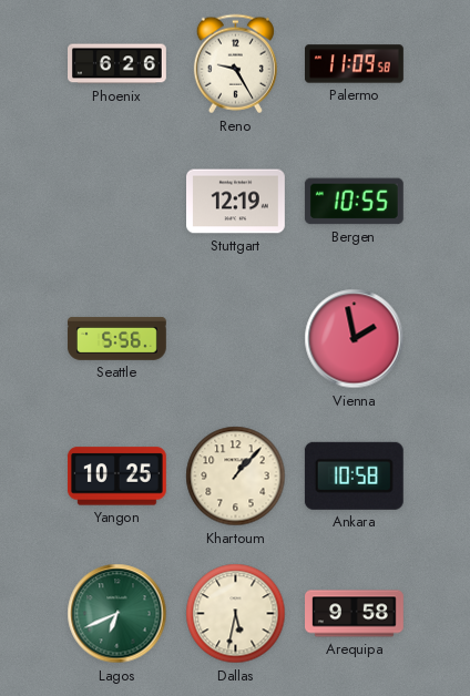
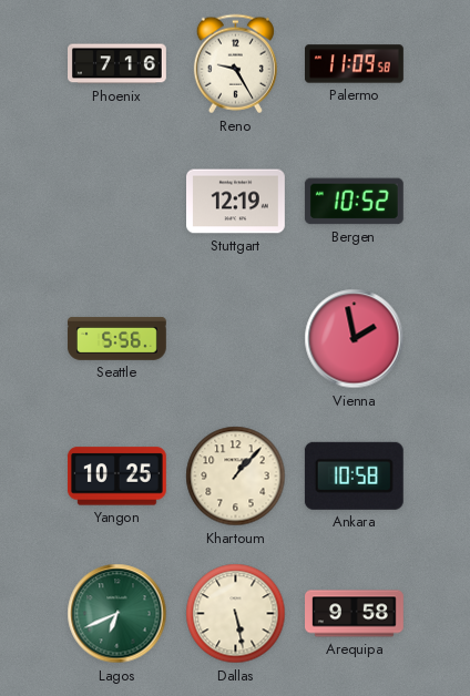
Phoenix: 6:26 -> 7:16 (117, 64)
Bergen: 10:55 -> 10:52 (354, 202)
Dallas: 5:32 -> 5:28 (236, 614)
